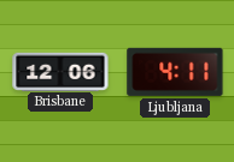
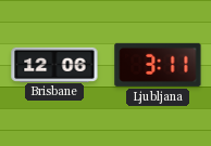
Ljubljana: 4:11 -> 3:11 (158, 65)
